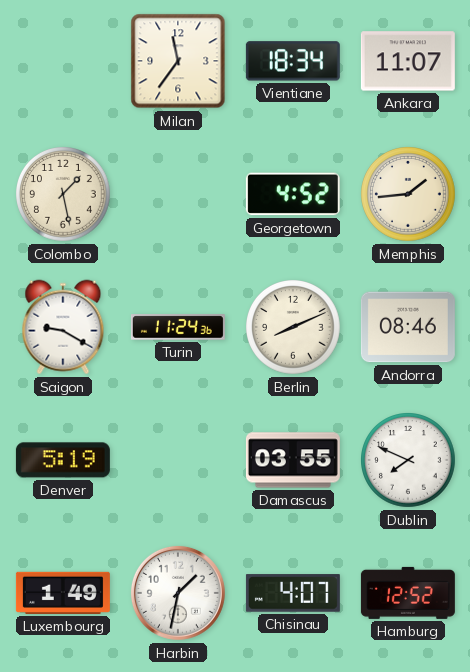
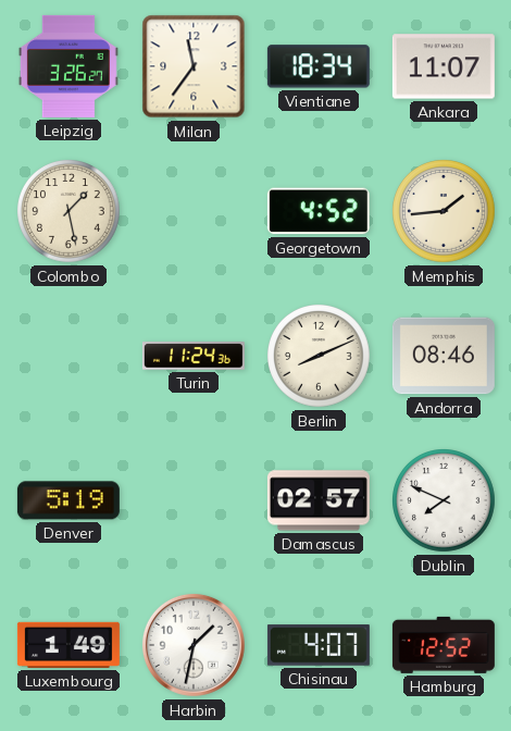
Leipzig: none -> 3:26 (68, 66)
Saigon: 9:20 -> none (63, 327)
Damascus: 03:55 -> 02:57 (319, 500)
